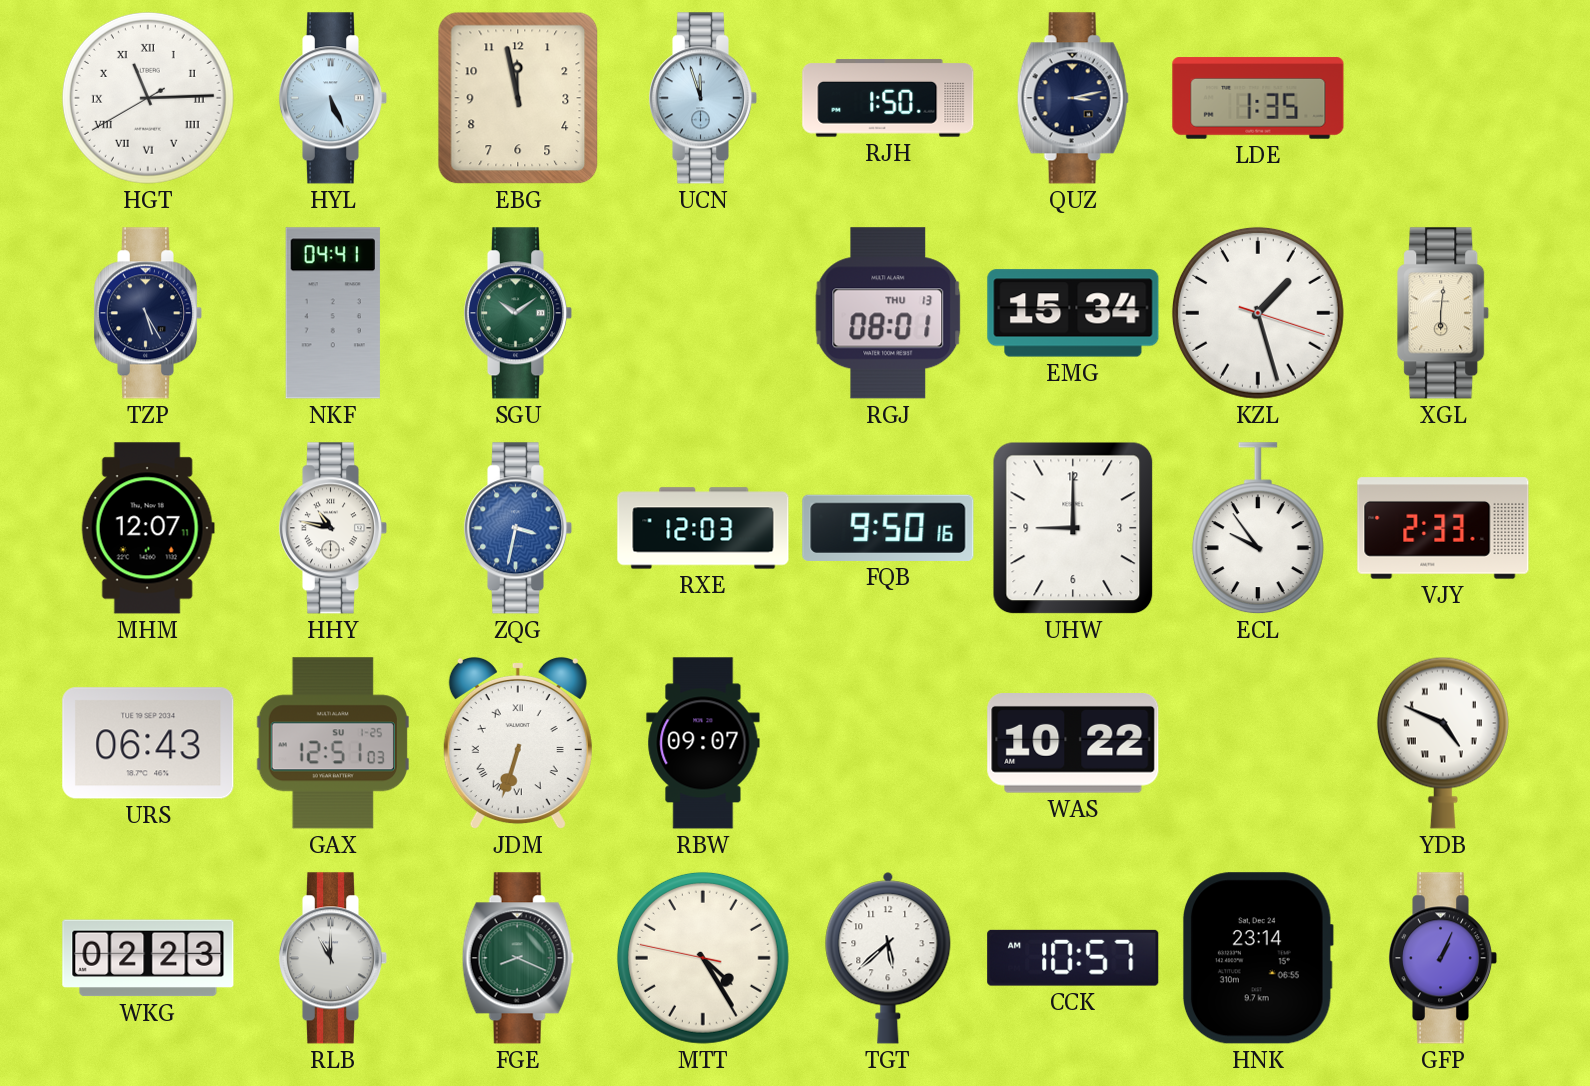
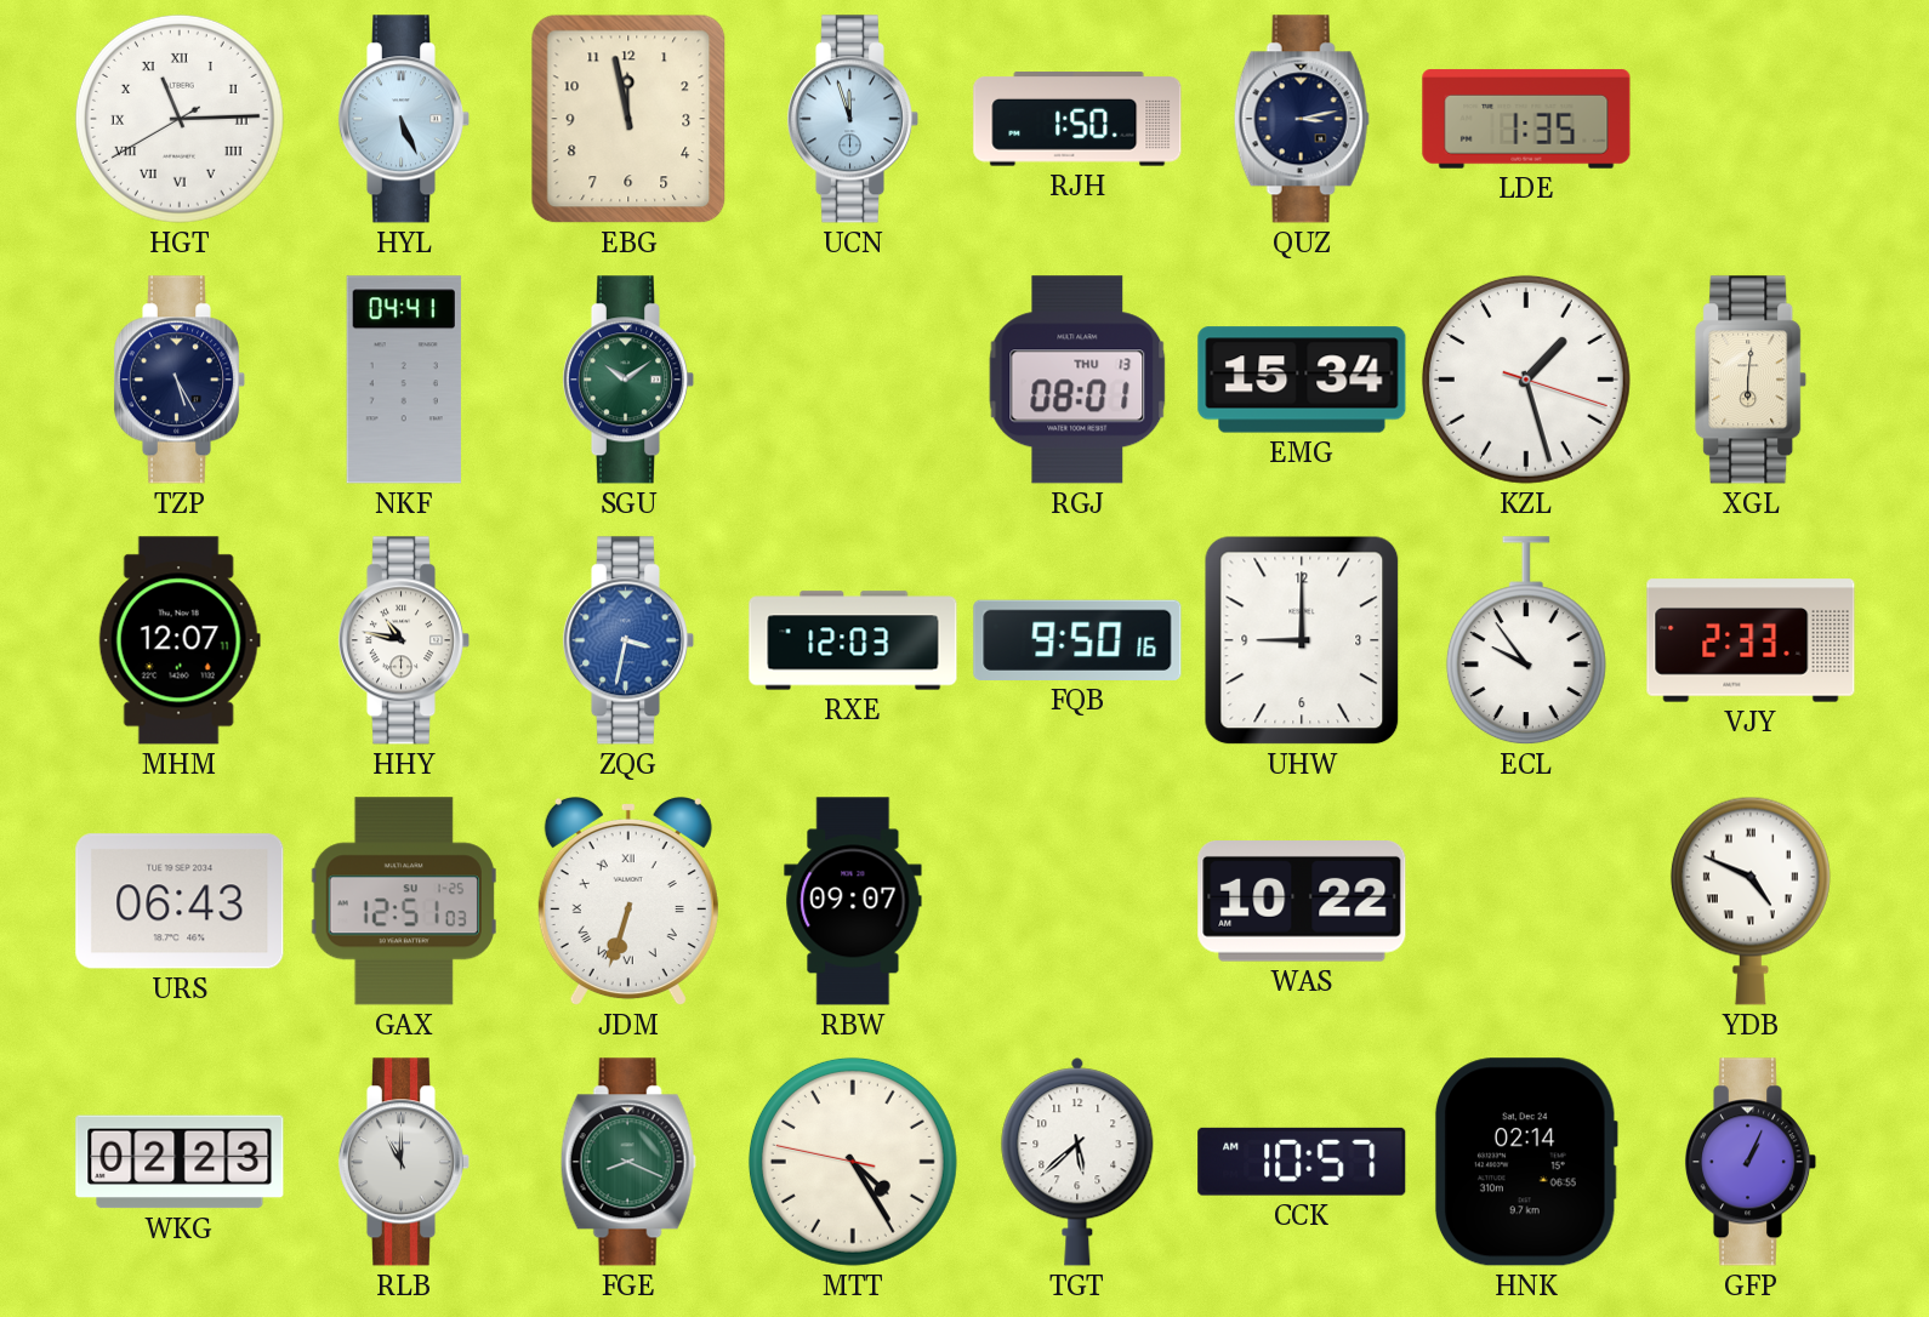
HNK: 23:14 -> 02:14 (1526, 1162)
